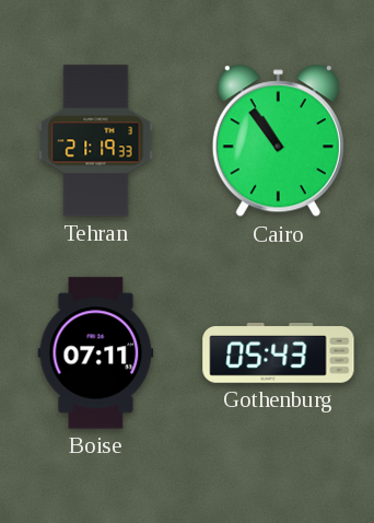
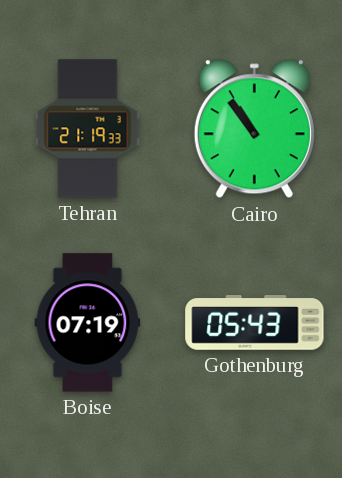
Boise: 07:11 -> 07:19 (88, 323)
